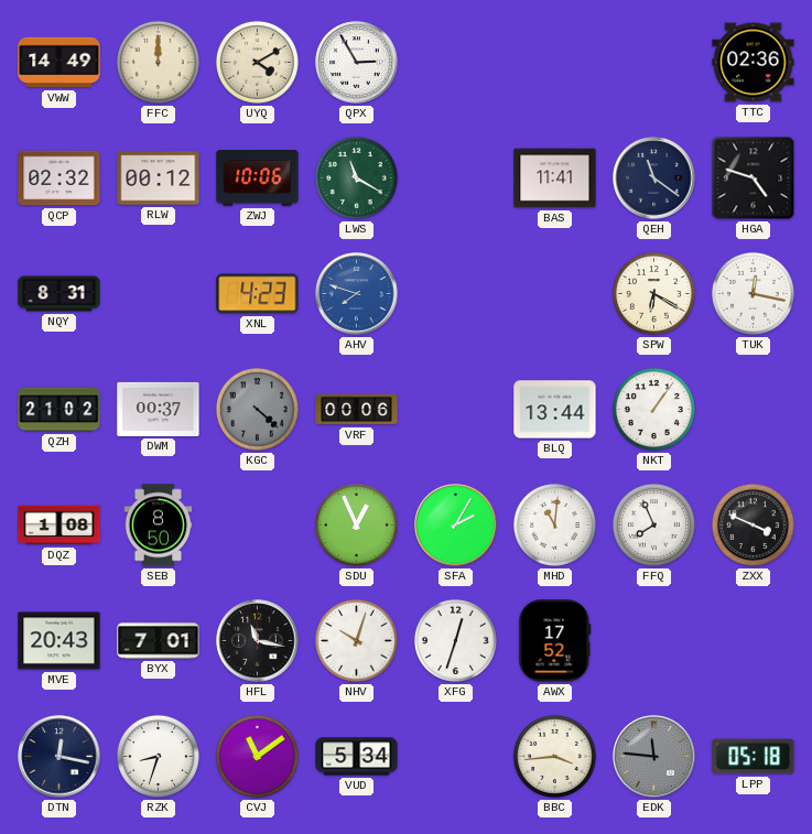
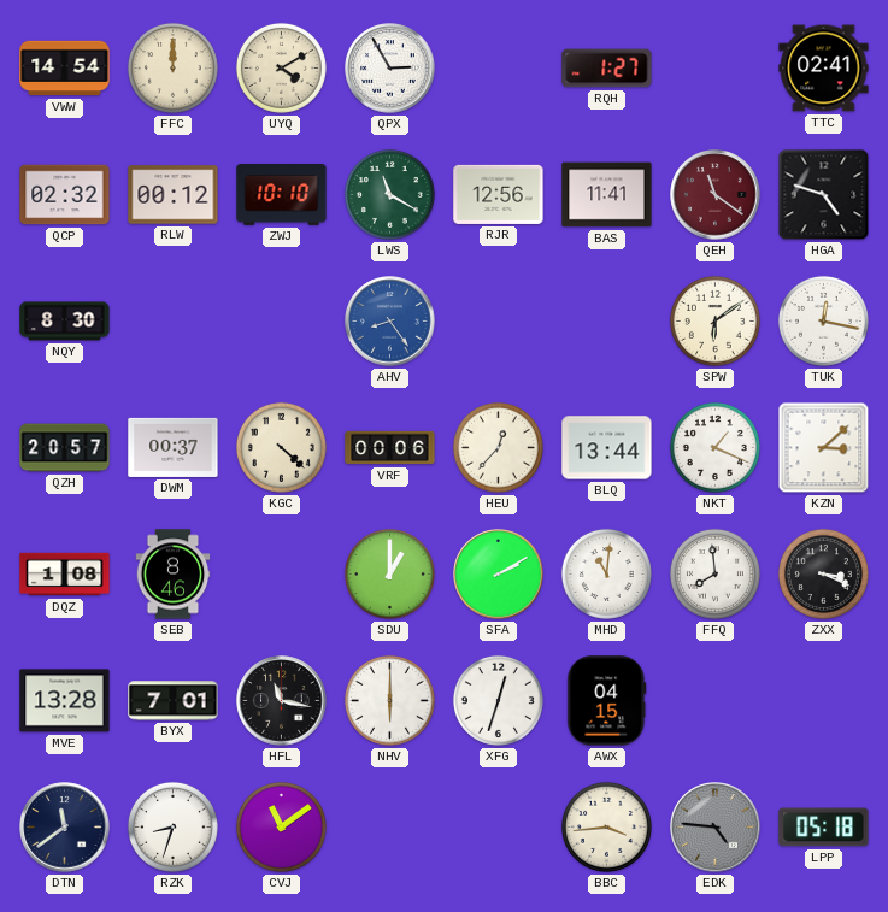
VWW: 14:49 -> 14:54 (65, 69)
RQH: none -> 1:27 (607, 69)
TTC: 02:36 -> 02:41 (824, 69)
ZWJ: 10:06 -> 10:10 (282, 195)
RJR: none -> 12:56 (499, 194)
QEH dial: navy -> burgundy (716, 195)
NQY: 8:31 -> 8:30 (65, 322)
XNL: 4:23 -> none (258, 294)
AHV: 7:48 -> 8:24 (390, 322)
SPW: 6:20 -> 6:09 (714, 320)
QZH: 21:02 -> 20:57 (65, 448)
KGC dial: grey -> cream (281, 447)
HEU: none -> 12:37 (498, 447)
NKT: 1:06 -> 1:19 (714, 447)
KZN: none -> 3:08 (824, 448)
SEB: 8:50 -> 8:46 (174, 575)
SDU: 12:56 -> 1:00 (389, 573)
SFA: 2:05 -> 2:10 (499, 575)
FFQ: 7:56 -> 7:59 (714, 573)
ZXX: 3:49 -> 3:19 (823, 573)
MVE: 20:43 -> 13:28 (65, 701)
NHV: 10:03 -> 6:00 (389, 700)
AWX: 17:52 -> 04:15 (607, 701)
DTN: 12:17 -> 11:39 (65, 828)
VUD: 5:34 -> none (357, 757)
EDK: 11:46 -> 4:46 (716, 828)
